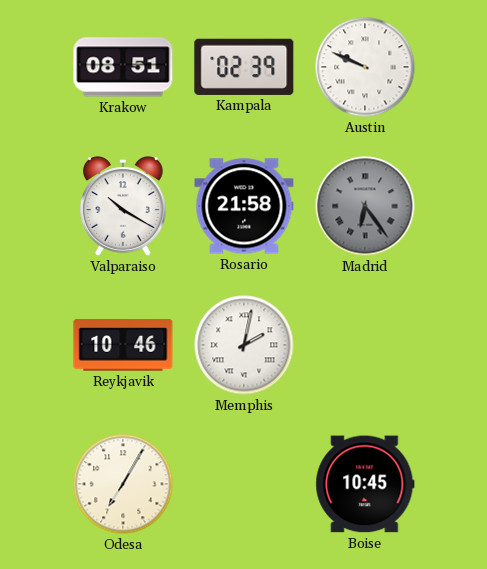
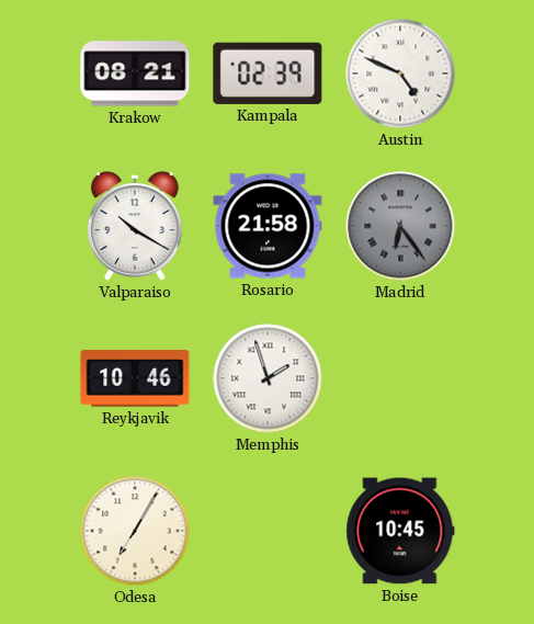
Krakow: 08:51 -> 08:21 (135, 73)
Austin: 9:49 -> 4:49 (400, 73)
Memphis: 2:02 -> 1:57 (268, 378)
